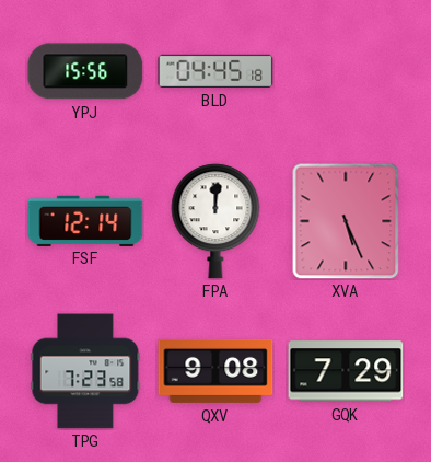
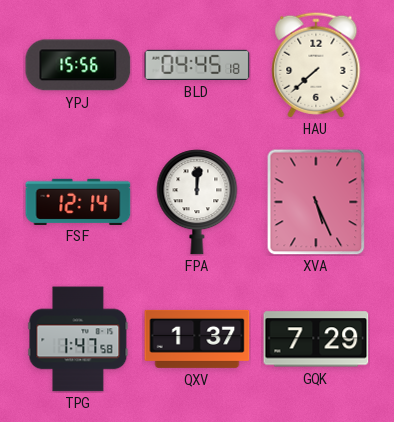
HAU: none -> 7:38 (316, 65)
TPG: 7:23 -> 1:47 (78, 339)
QXV: 9:08 -> 1:37 (197, 339)
